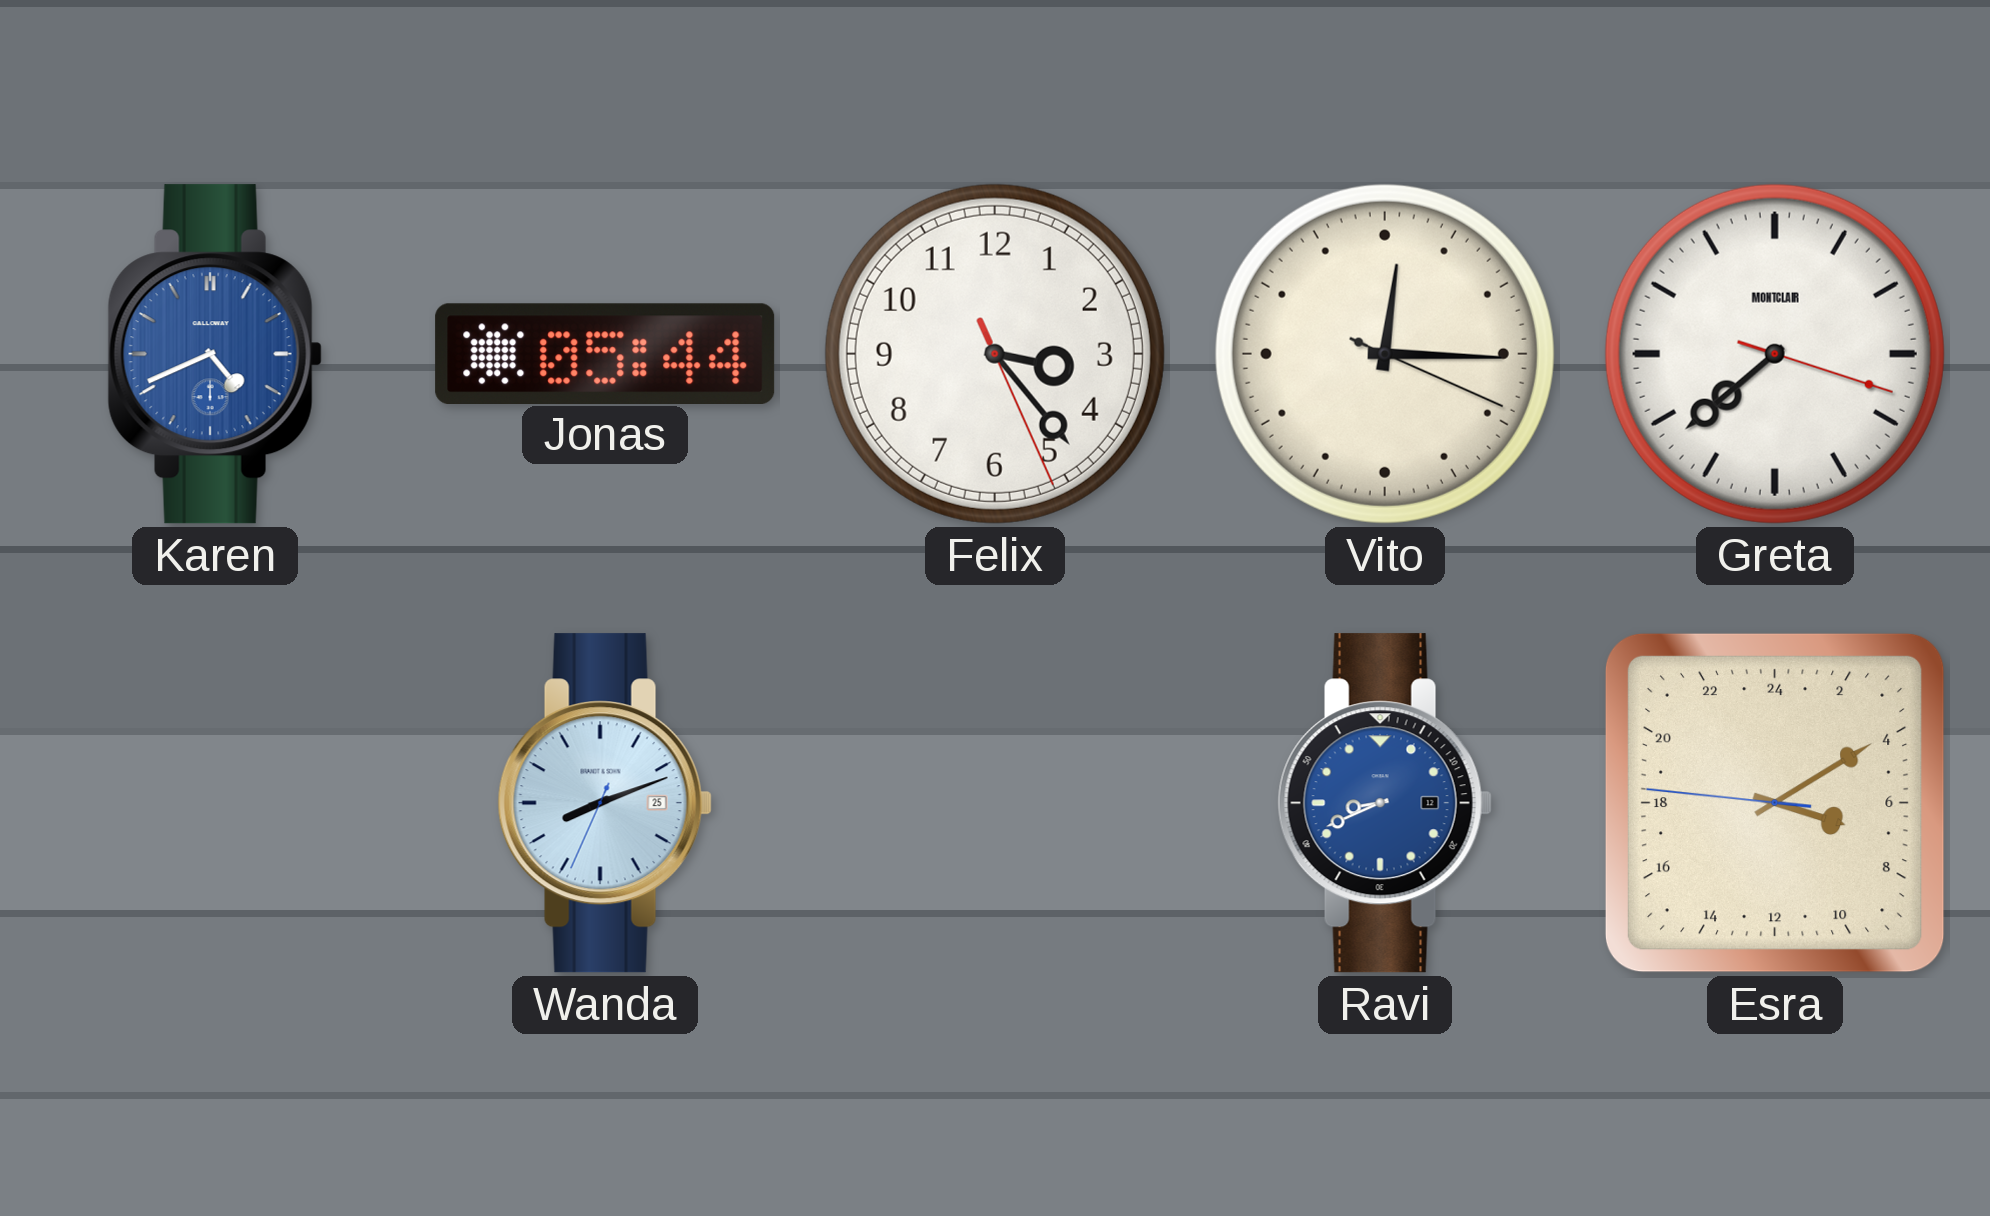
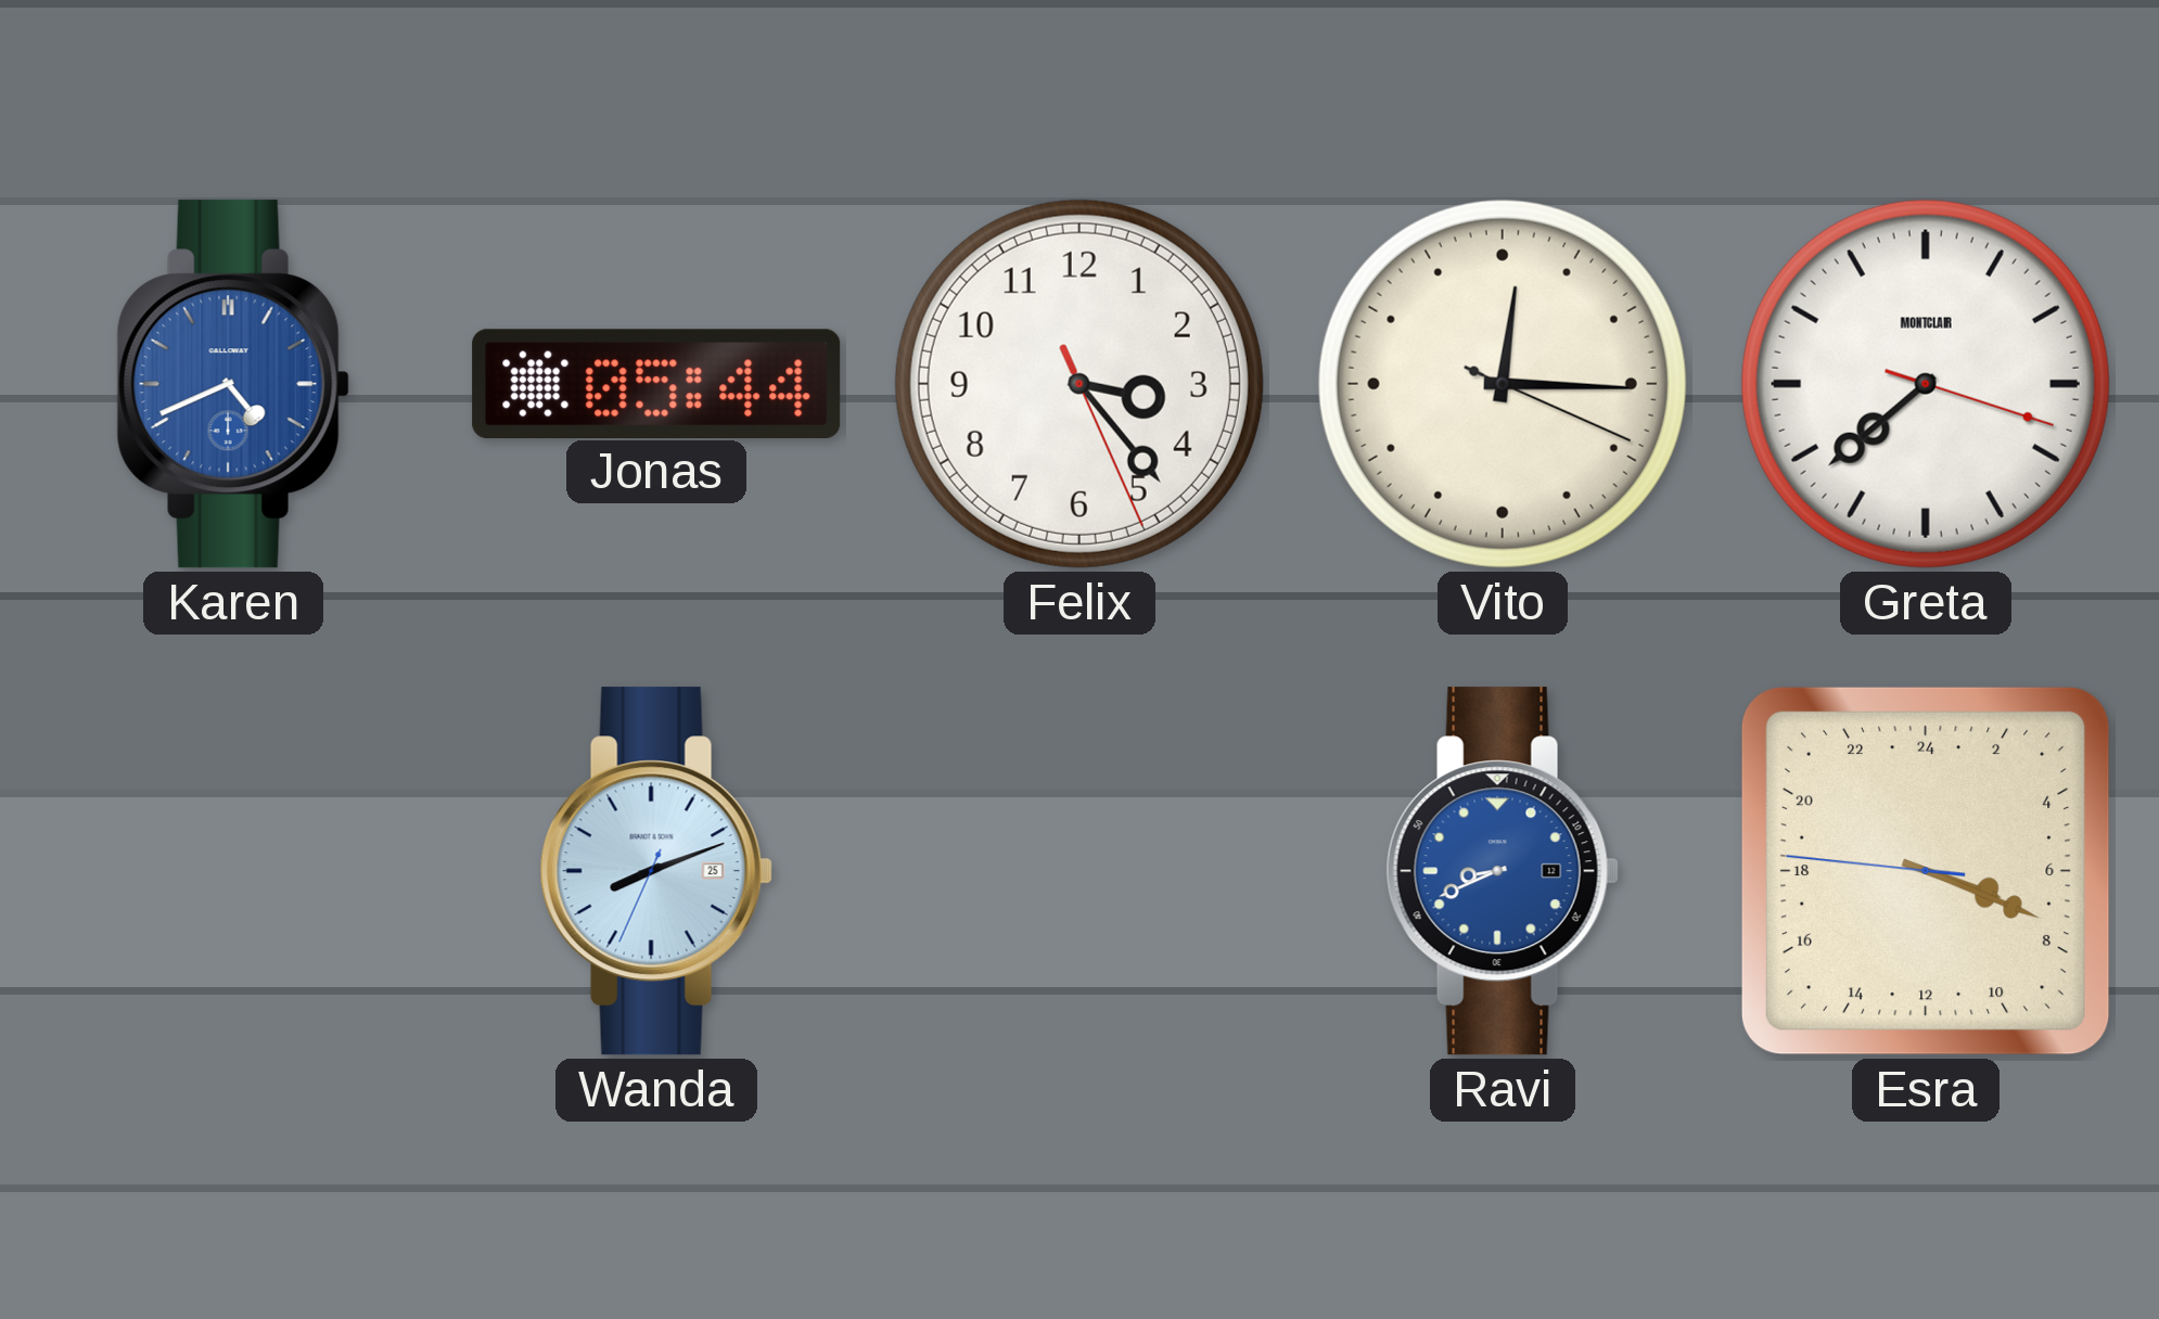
Esra: 7:09 -> 7:18 (1926, 871)
